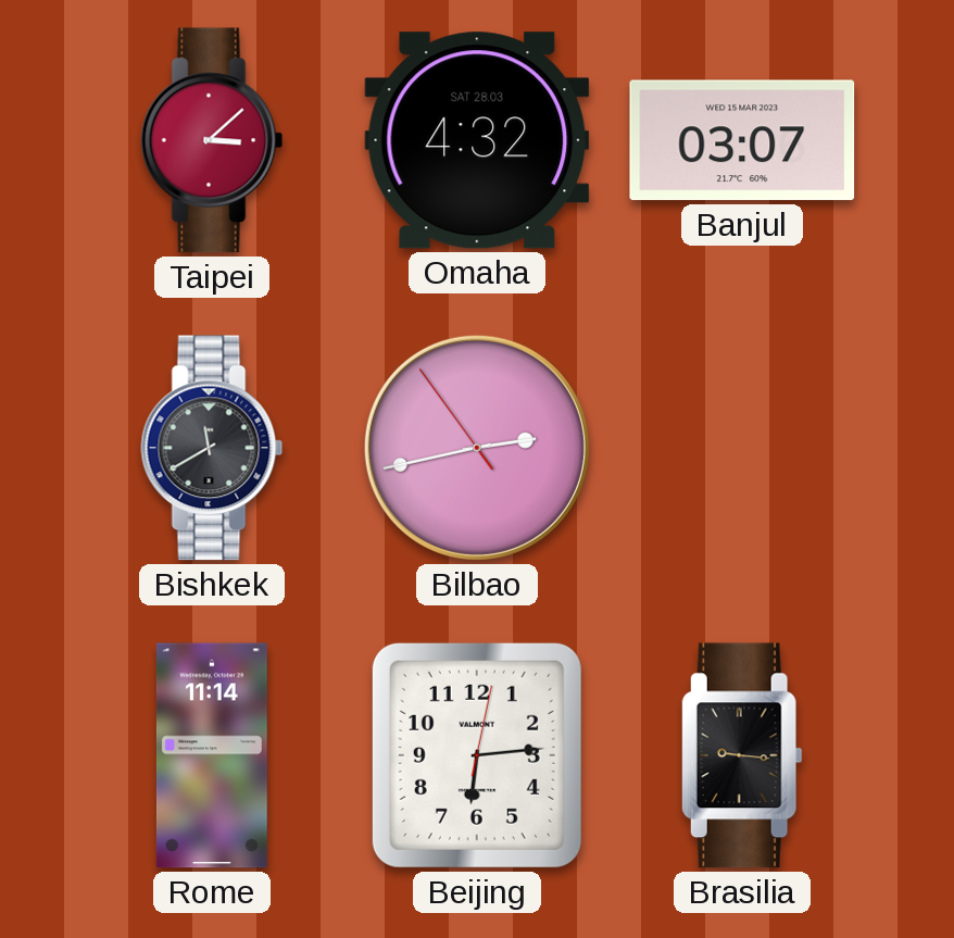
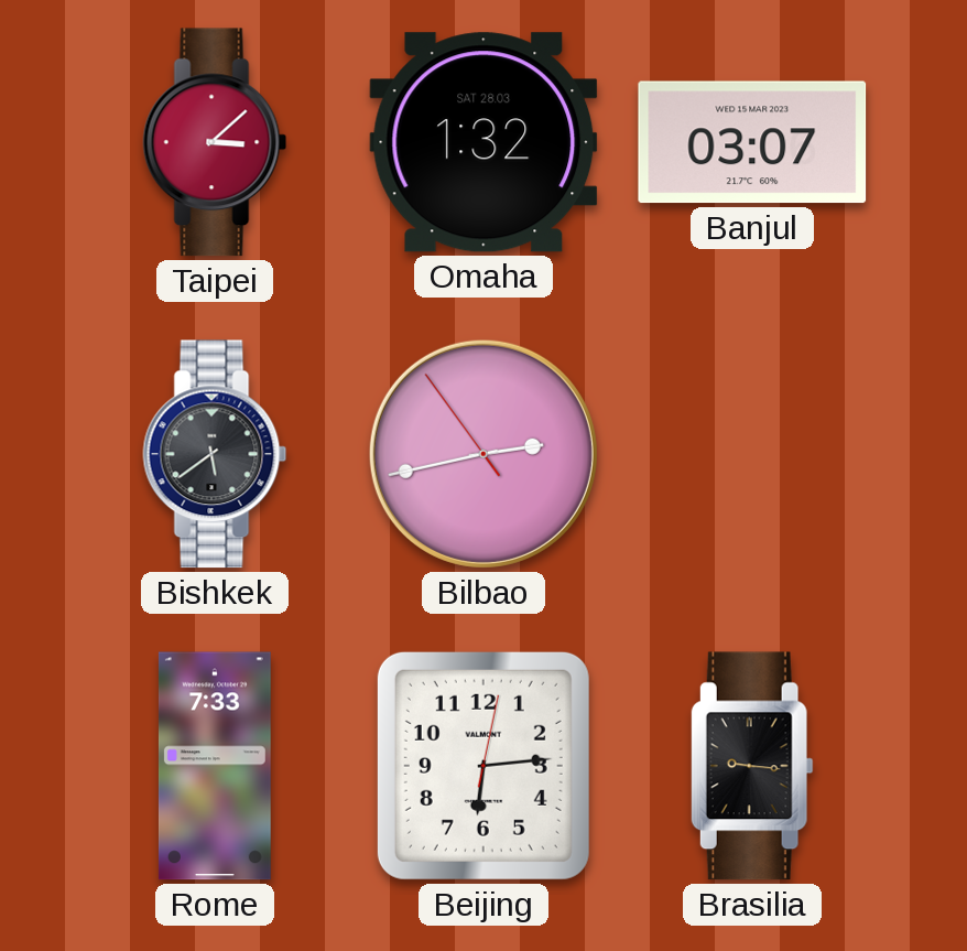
Omaha: 4:32 -> 1:32 (484, 142)
Bishkek: 11:40 -> 5:39 (215, 454)
Rome: 11:14 -> 7:33 (215, 766)
